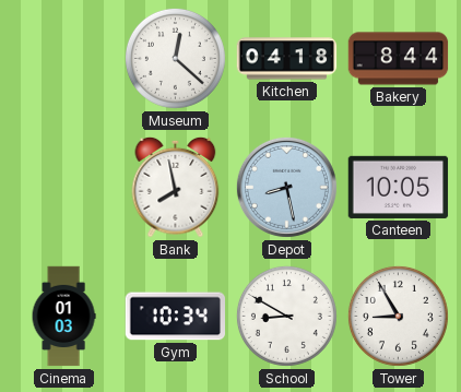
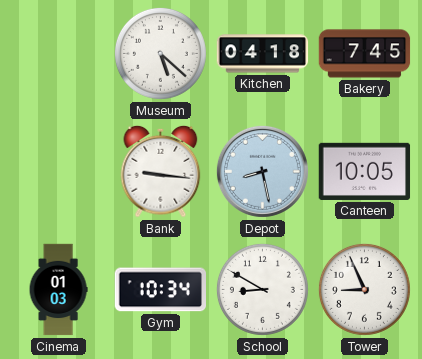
Museum: 12:22 -> 5:22 (160, 53)
Bakery: 8:44 -> 7:45 (365, 54)
Bank: 7:58 -> 9:16 (161, 171)
Tower: 8:55 -> 8:56 (364, 289)
